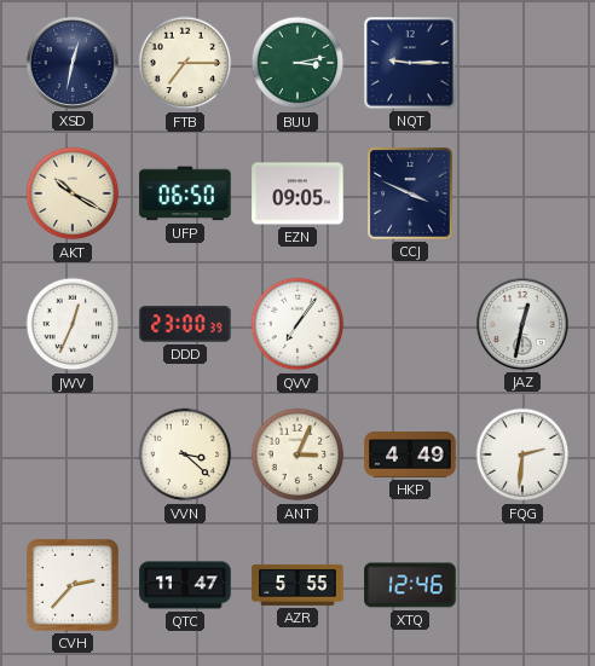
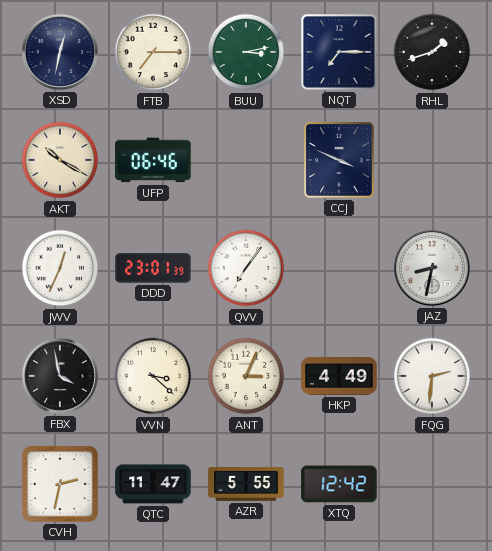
NQT: 9:15 -> 7:15 (339, 52)
RHL: none -> 1:42 (432, 52)
UFP: 06:50 -> 06:46 (153, 160)
EZN: 09:05 -> none (297, 193)
DDD: 23:00 -> 23:01 (153, 269)
JAZ: 12:32 -> 8:32 (432, 268)
FBX: none -> 3:58 (60, 376)
CVH: 2:37 -> 2:32 (60, 484)
XTQ: 12:46 -> 12:42 (339, 484)
